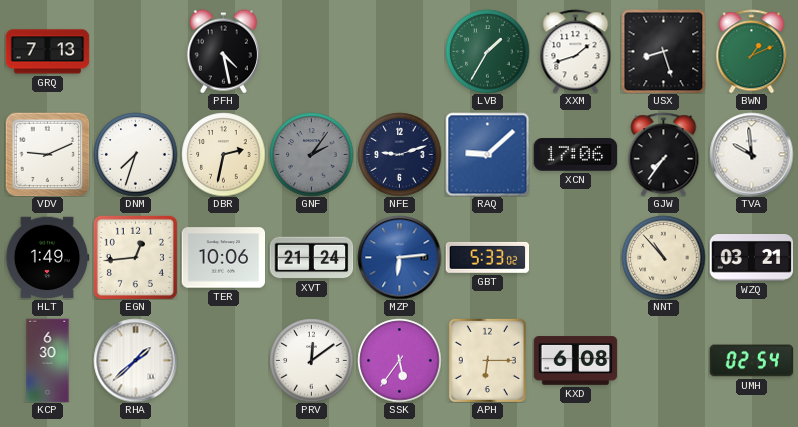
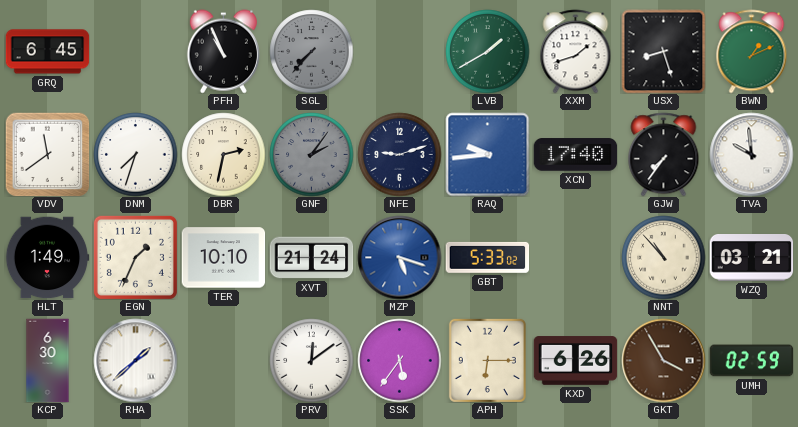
GRQ: 7:13 -> 6:45 (47, 52)
PFH: 4:28 -> 10:56 (223, 51)
SGL: none -> 7:37 (311, 51)
LVB: 1:35 -> 1:40 (487, 51)
VDV: 9:11 -> 11:39 (47, 154)
RAQ: 9:08 -> 9:44 (487, 154)
XCN: 17:06 -> 17:40 (575, 155)
EGN: 12:44 -> 1:34 (135, 257)
TER: 10:06 -> 10:10 (223, 258)
MZP: 6:14 -> 5:18 (399, 257)
KXD: 6:08 -> 6:26 (575, 361)
GKT: none -> 3:55 (663, 360)
UMH: 02:54 -> 02:59 (751, 361)
